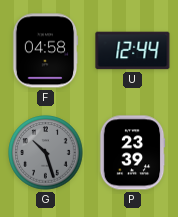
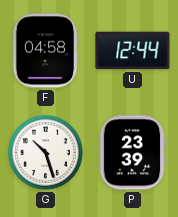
G dial: grey -> white (46, 153)
